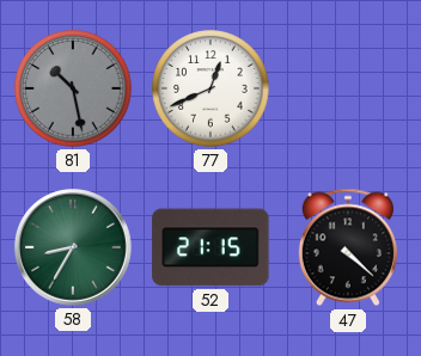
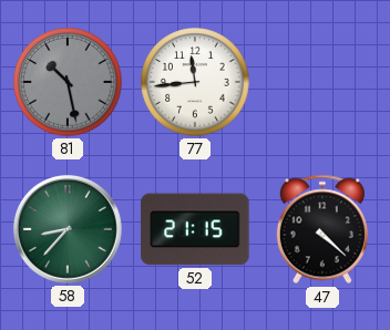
77: 12:41 -> 11:44 (195, 82)
58: 8:35 -> 8:37 (68, 229)
